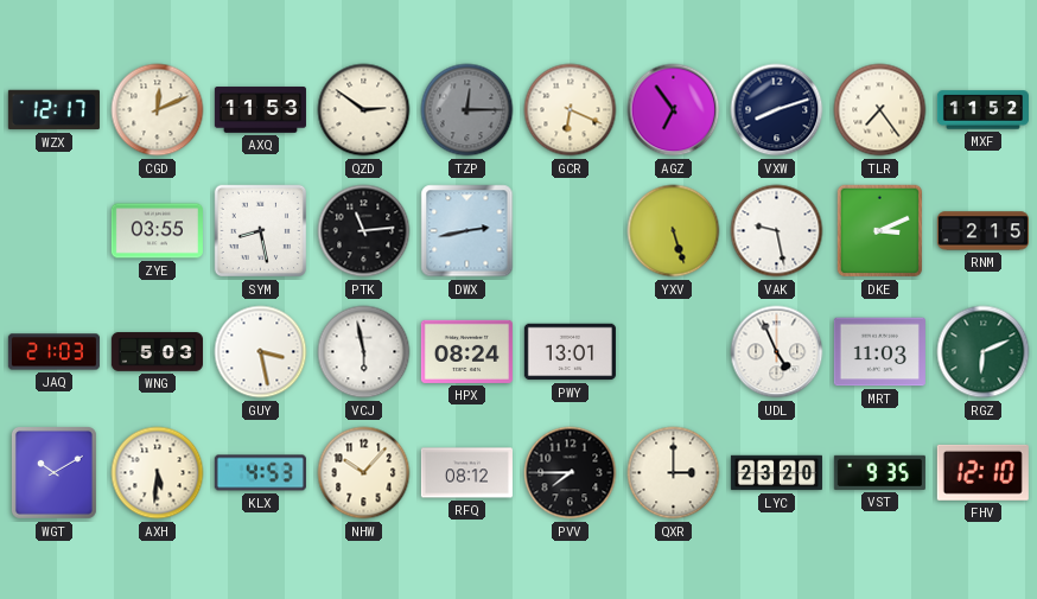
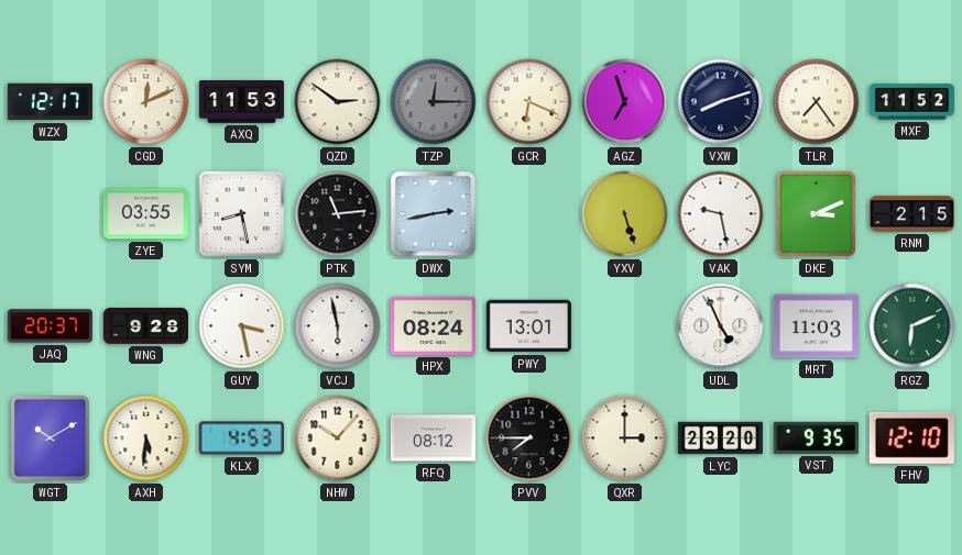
AGZ: 6:54 -> 6:57 (625, 102)
JAQ: 21:03 -> 20:37 (50, 326)
WNG: 5:03 -> 9:28 (145, 326)
